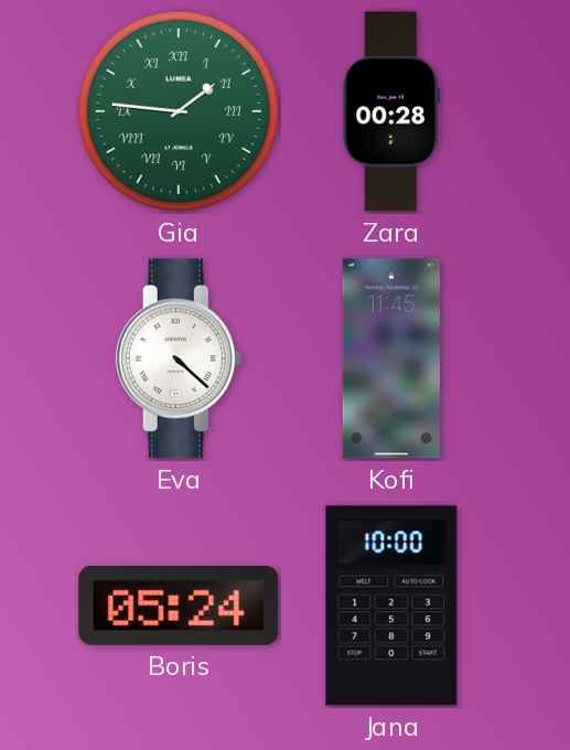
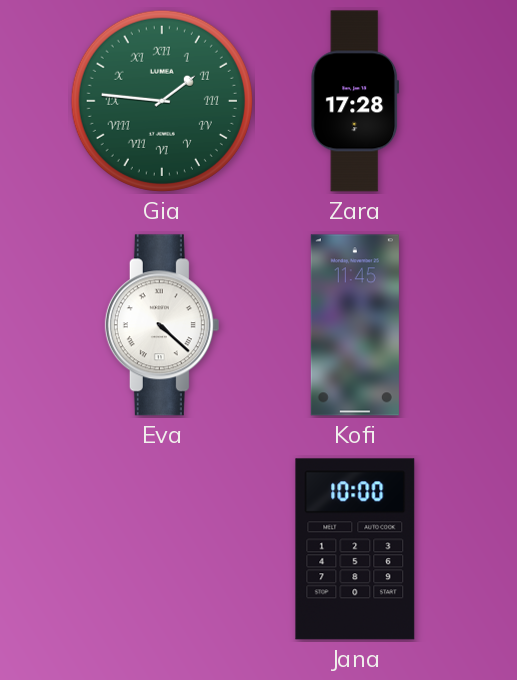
Zara: 00:28 -> 17:28 (355, 101)
Boris: 05:24 -> none (179, 606)
